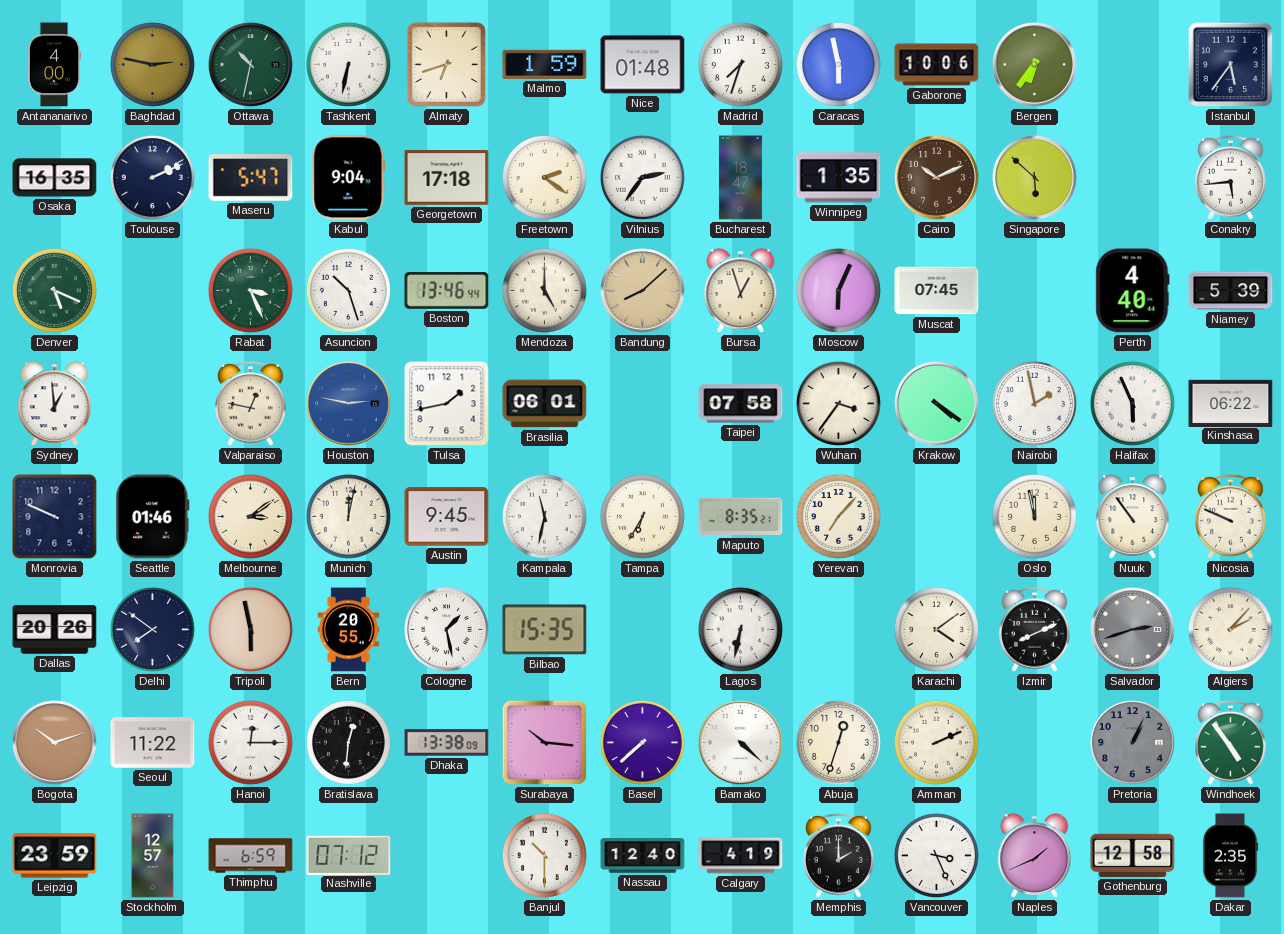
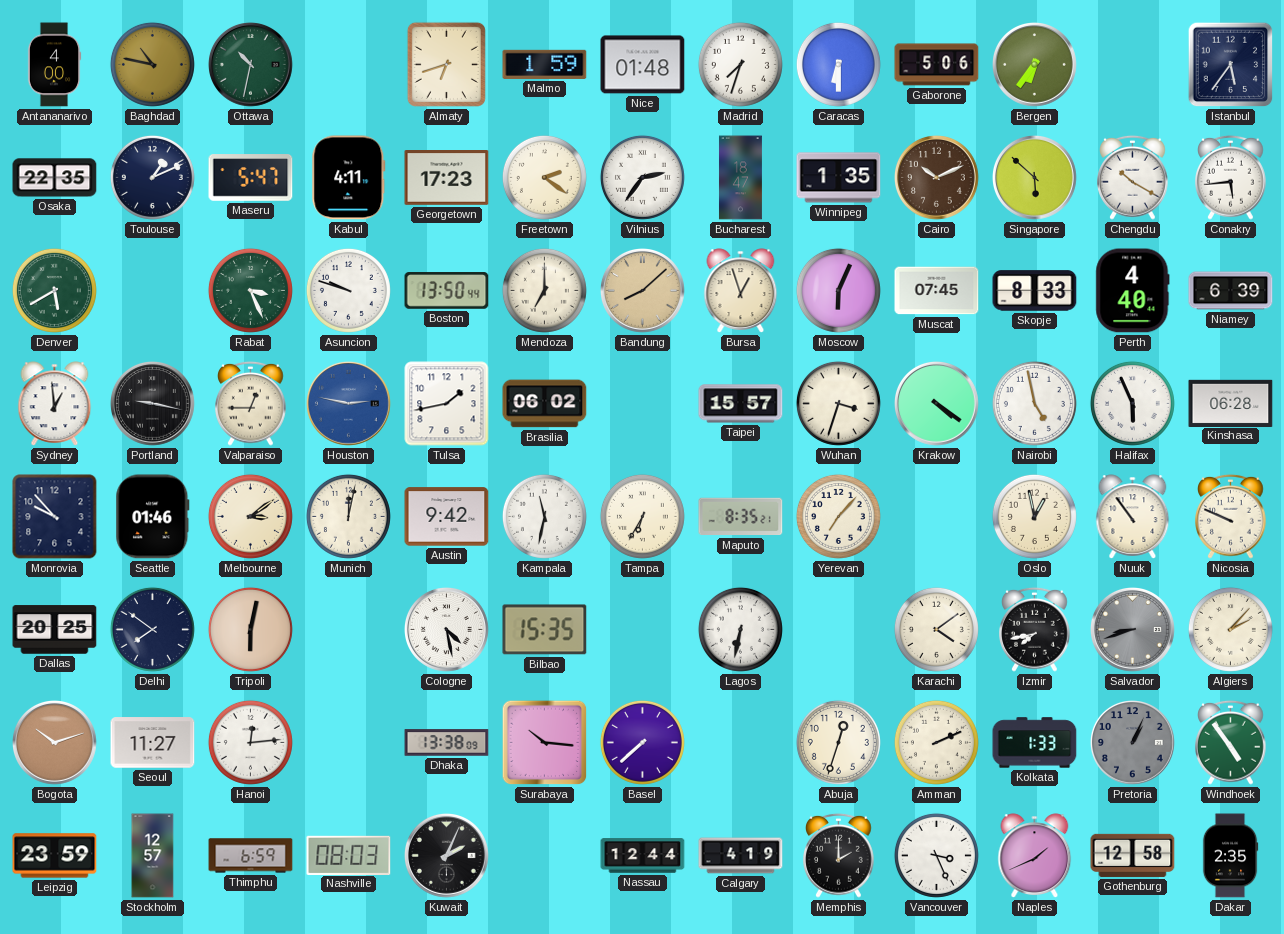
Baghdad: 2:47 -> 10:47 (152, 64)
Tashkent: 6:32 -> none (348, 64)
Caracas: 5:58 -> 6:30 (838, 64)
Gaborone: 10:06 -> 5:06 (937, 65)
Osaka: 16:35 -> 22:35 (55, 178)
Toulouse: 2:11 -> 1:11 (152, 177)
Kabul: 9:04 -> 4:11 (349, 178)
Georgetown: 17:18 -> 17:23 (447, 178)
Chengdu: none -> 10:20 (1133, 177)
Denver: 5:19 -> 5:40 (54, 290)
Asuncion: 10:27 -> 9:48 (348, 290)
Boston: 13:46 -> 13:50 (447, 291)
Mendoza: 5:00 -> 7:00 (544, 290)
Skopje: none -> 8:33 (1035, 291)
Niamey: 5:39 -> 6:39 (1231, 291)
Portland: none -> 9:17 (153, 404)
Valparaiso: 12:47 -> 12:45 (251, 403)
Brasilia: 06:01 -> 06:02 (545, 404)
Taipei: 07:58 -> 15:57 (741, 404)
Wuhan: 3:36 -> 3:33 (838, 403)
Nairobi: 1:58 -> 4:58 (1034, 403)
Kinshasa: 06:22 -> 06:28 (1231, 403)
Monrovia: 9:49 -> 9:53 (55, 517)
Austin: 9:45 -> 9:42 (447, 517)
Oslo: 11:58 -> 12:58 (1034, 516)
Dallas: 20:26 -> 20:25 (55, 630)
Tripoli: 5:58 -> 6:02 (250, 629)
Bern: 20:55 -> none (349, 630)
Cologne: 1:28 -> 4:28 (447, 630)
Izmir: 8:11 -> 7:43 (1035, 629)
Salvador: 2:42 -> 8:42 (1133, 630)
Seoul: 11:22 -> 11:27 (153, 743)
Hanoi: 12:15 -> 12:14 (250, 742)
Bratislava: 12:31 -> none (348, 742)
Bamako: 4:22 -> none (741, 743)
Kolkata: none -> 1:33 (1035, 743)
Nashville: 07:12 -> 08:03 (349, 855)
Kuwait: none -> 2:04 (447, 856)
Banjul: 10:30 -> none (544, 855)
Nassau: 12:40 -> 12:44 (643, 856)
